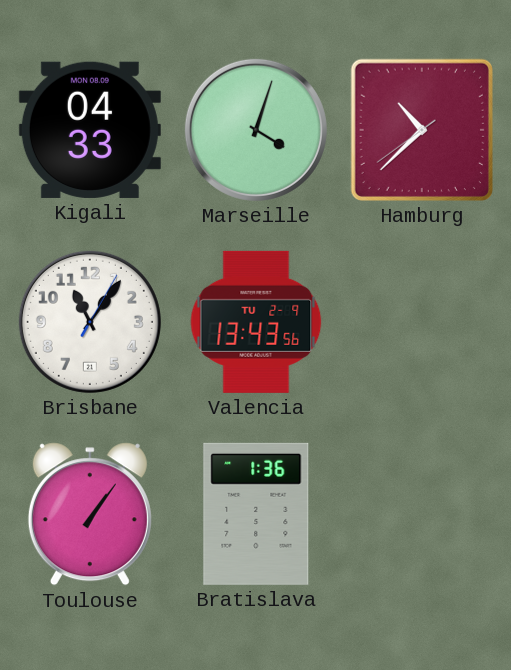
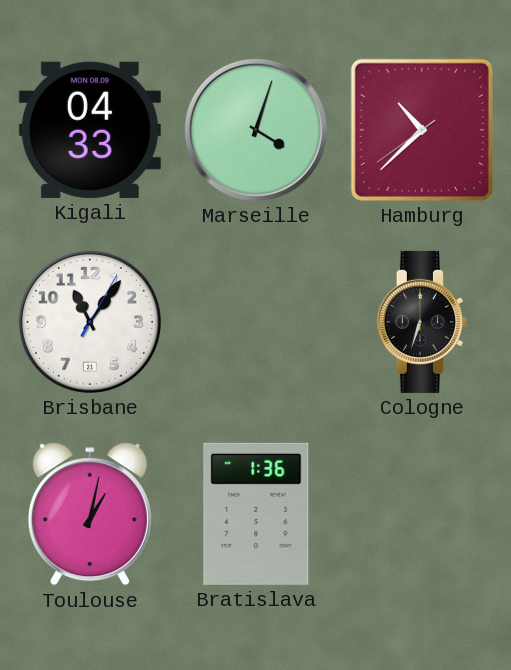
Valencia: 13:43 -> none (256, 322)
Cologne: none -> 6:33 (422, 322)
Toulouse: 1:06 -> 1:02 (90, 514)
